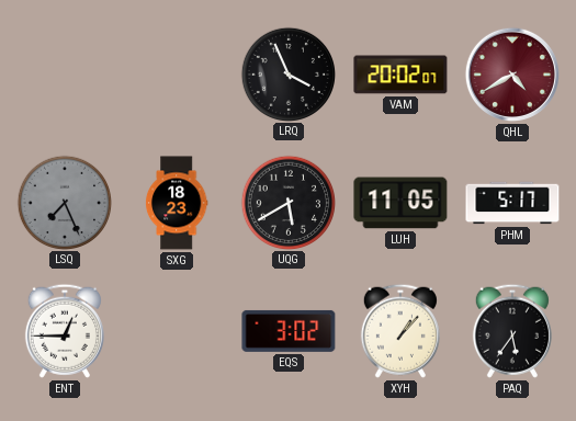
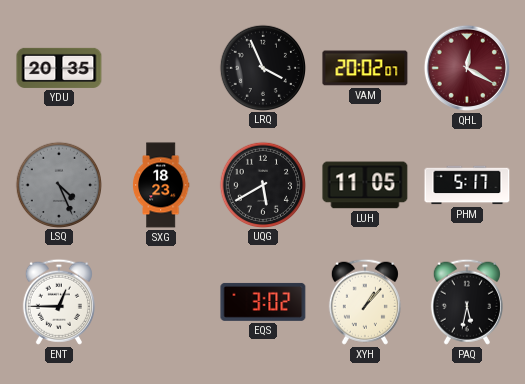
YDU: none -> 20:35 (59, 68)
QHL: 4:40 -> 12:20 (467, 68)
LSQ: 7:26 -> 4:26 (58, 184)
PAQ: 5:36 -> 5:32 (467, 302)
